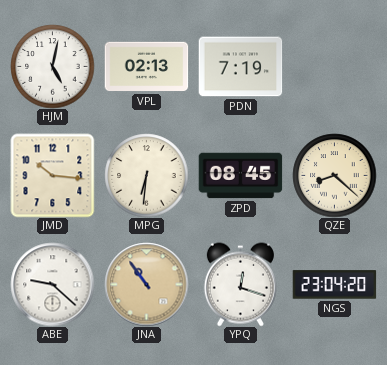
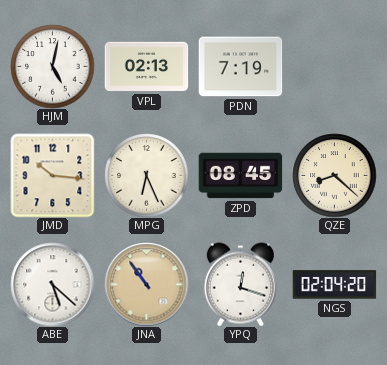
MPG: 6:31 -> 6:26 (146, 175)
ABE: 9:22 -> 5:22 (52, 284)
NGS: 23:04 -> 02:04 (334, 285)
